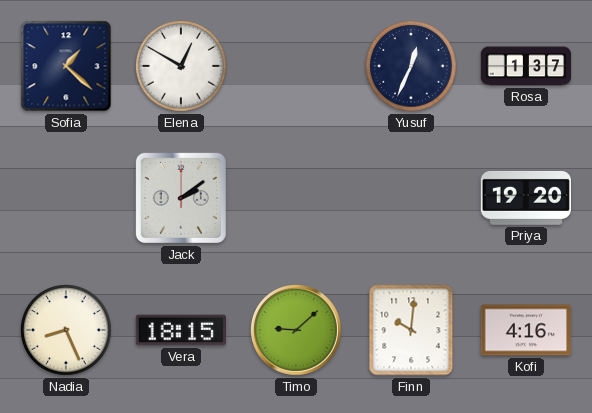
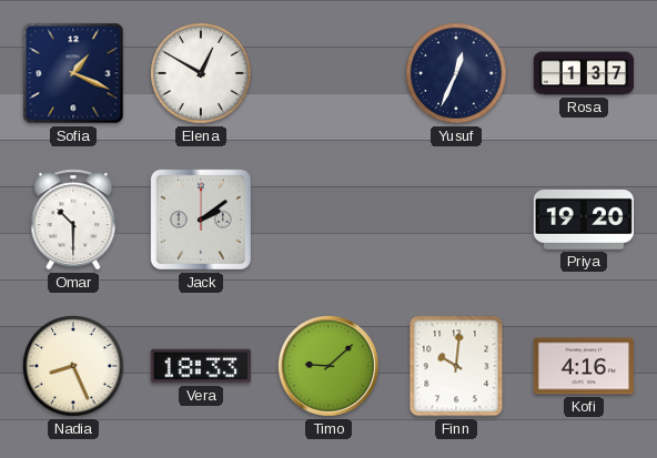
Sofia: 1:22 -> 1:19 (73, 73)
Omar: none -> 10:30 (73, 220)
Vera: 18:15 -> 18:33 (200, 366)
